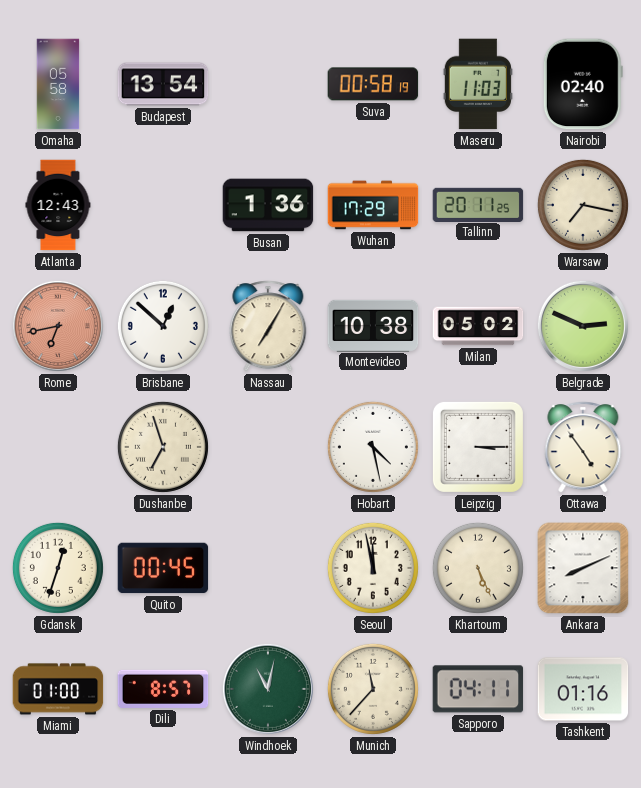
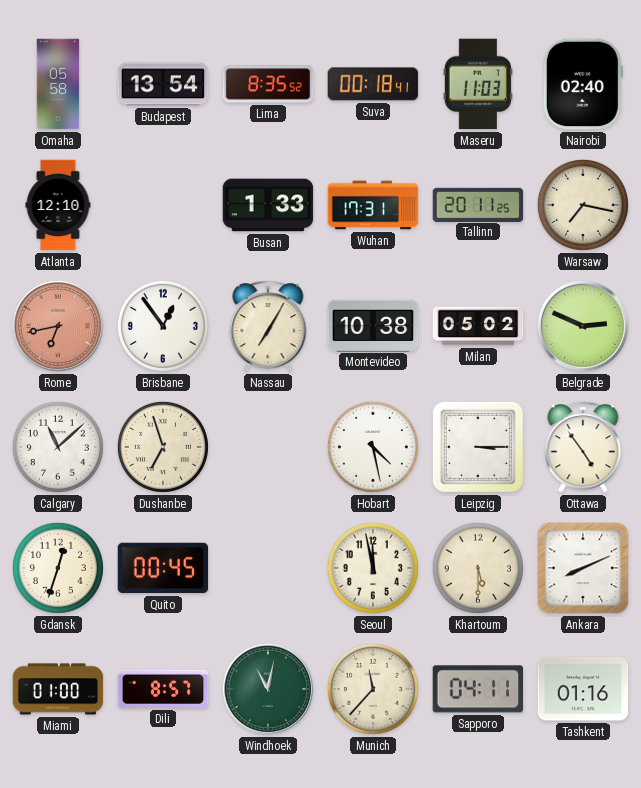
Lima: none -> 8:35 (268, 84)
Suva: 00:58 -> 00:18 (373, 84)
Atlanta: 12:43 -> 12:10 (58, 205)
Busan: 1:36 -> 1:33 (268, 205)
Wuhan: 17:29 -> 17:31 (373, 205)
Brisbane: 12:52 -> 12:54 (163, 326)
Calgary: none -> 11:08 (58, 447)
Khartoum: 5:26 -> 5:30 (478, 568)
